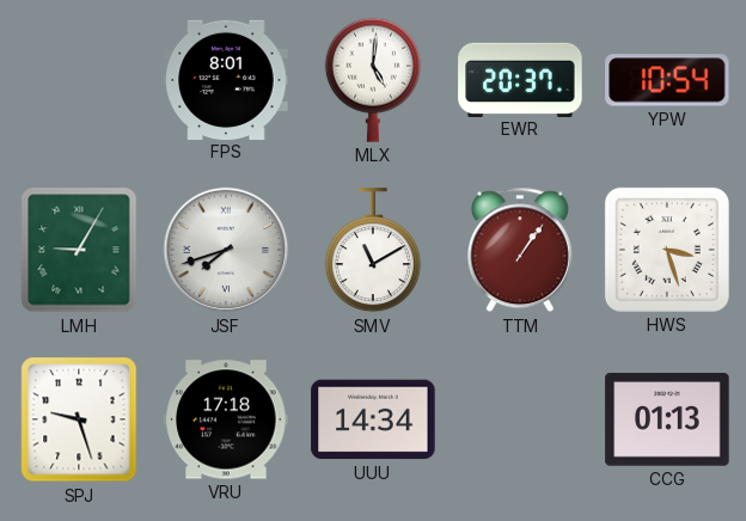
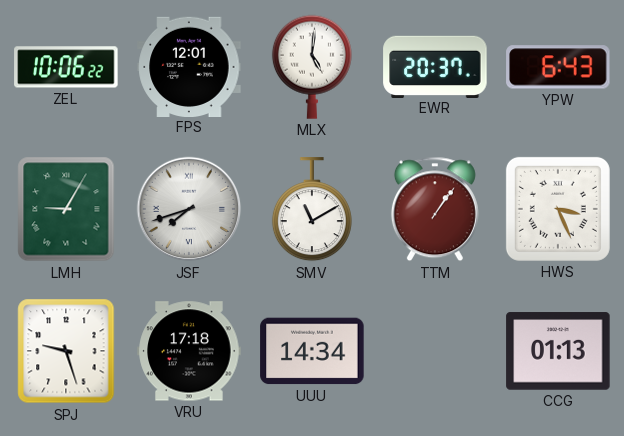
ZEL: none -> 10:06 (66, 67)
FPS: 8:01 -> 12:01 (189, 66)
YPW: 10:54 -> 6:43 (558, 67)
HWS: 3:27 -> 3:26 (558, 209)
